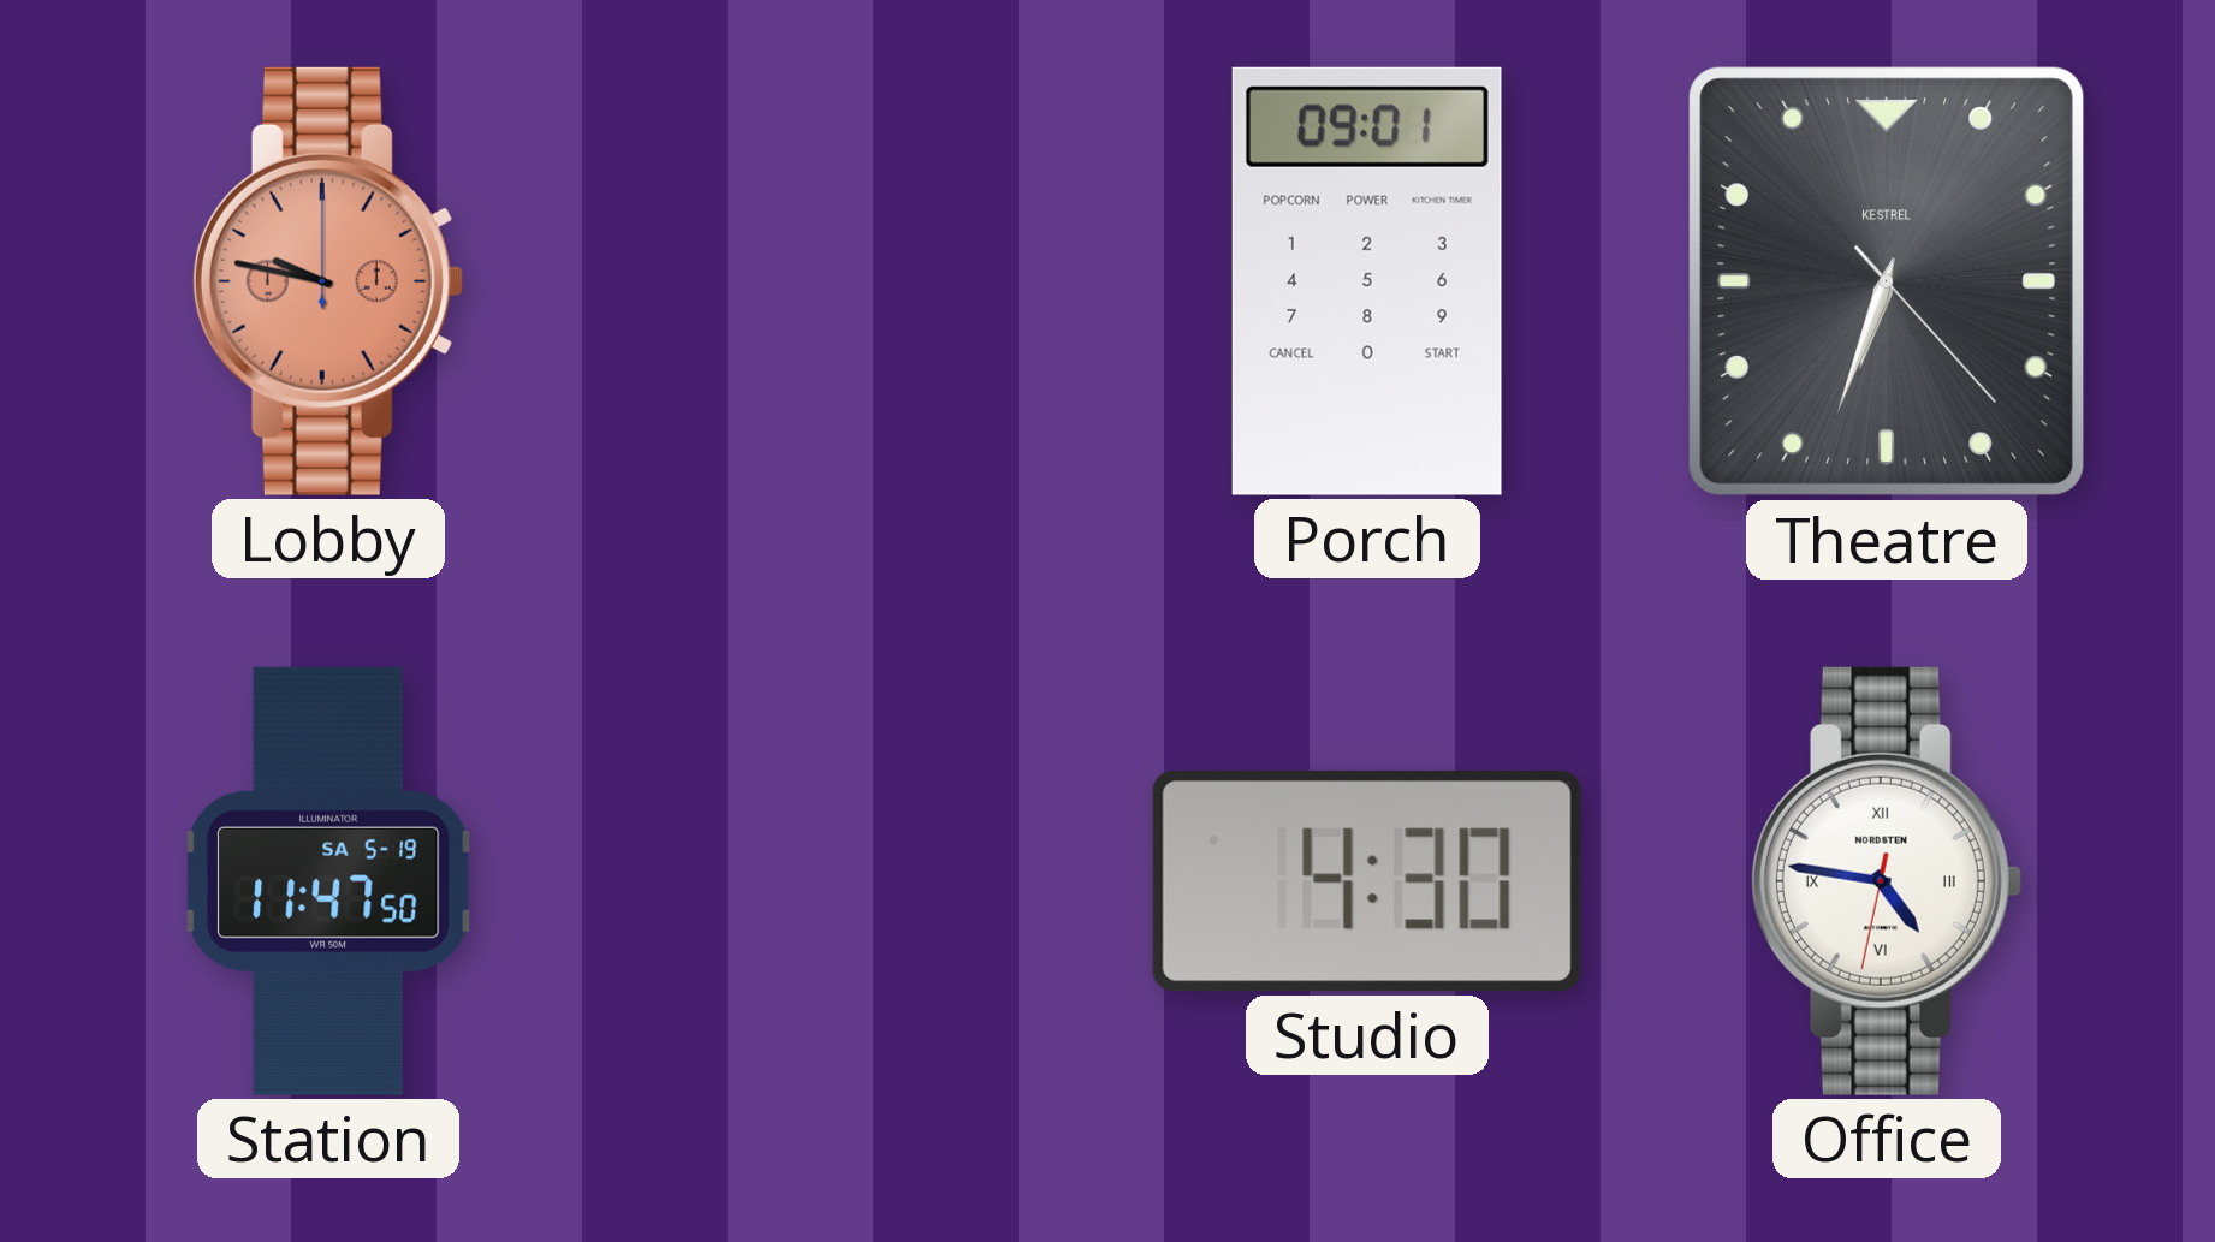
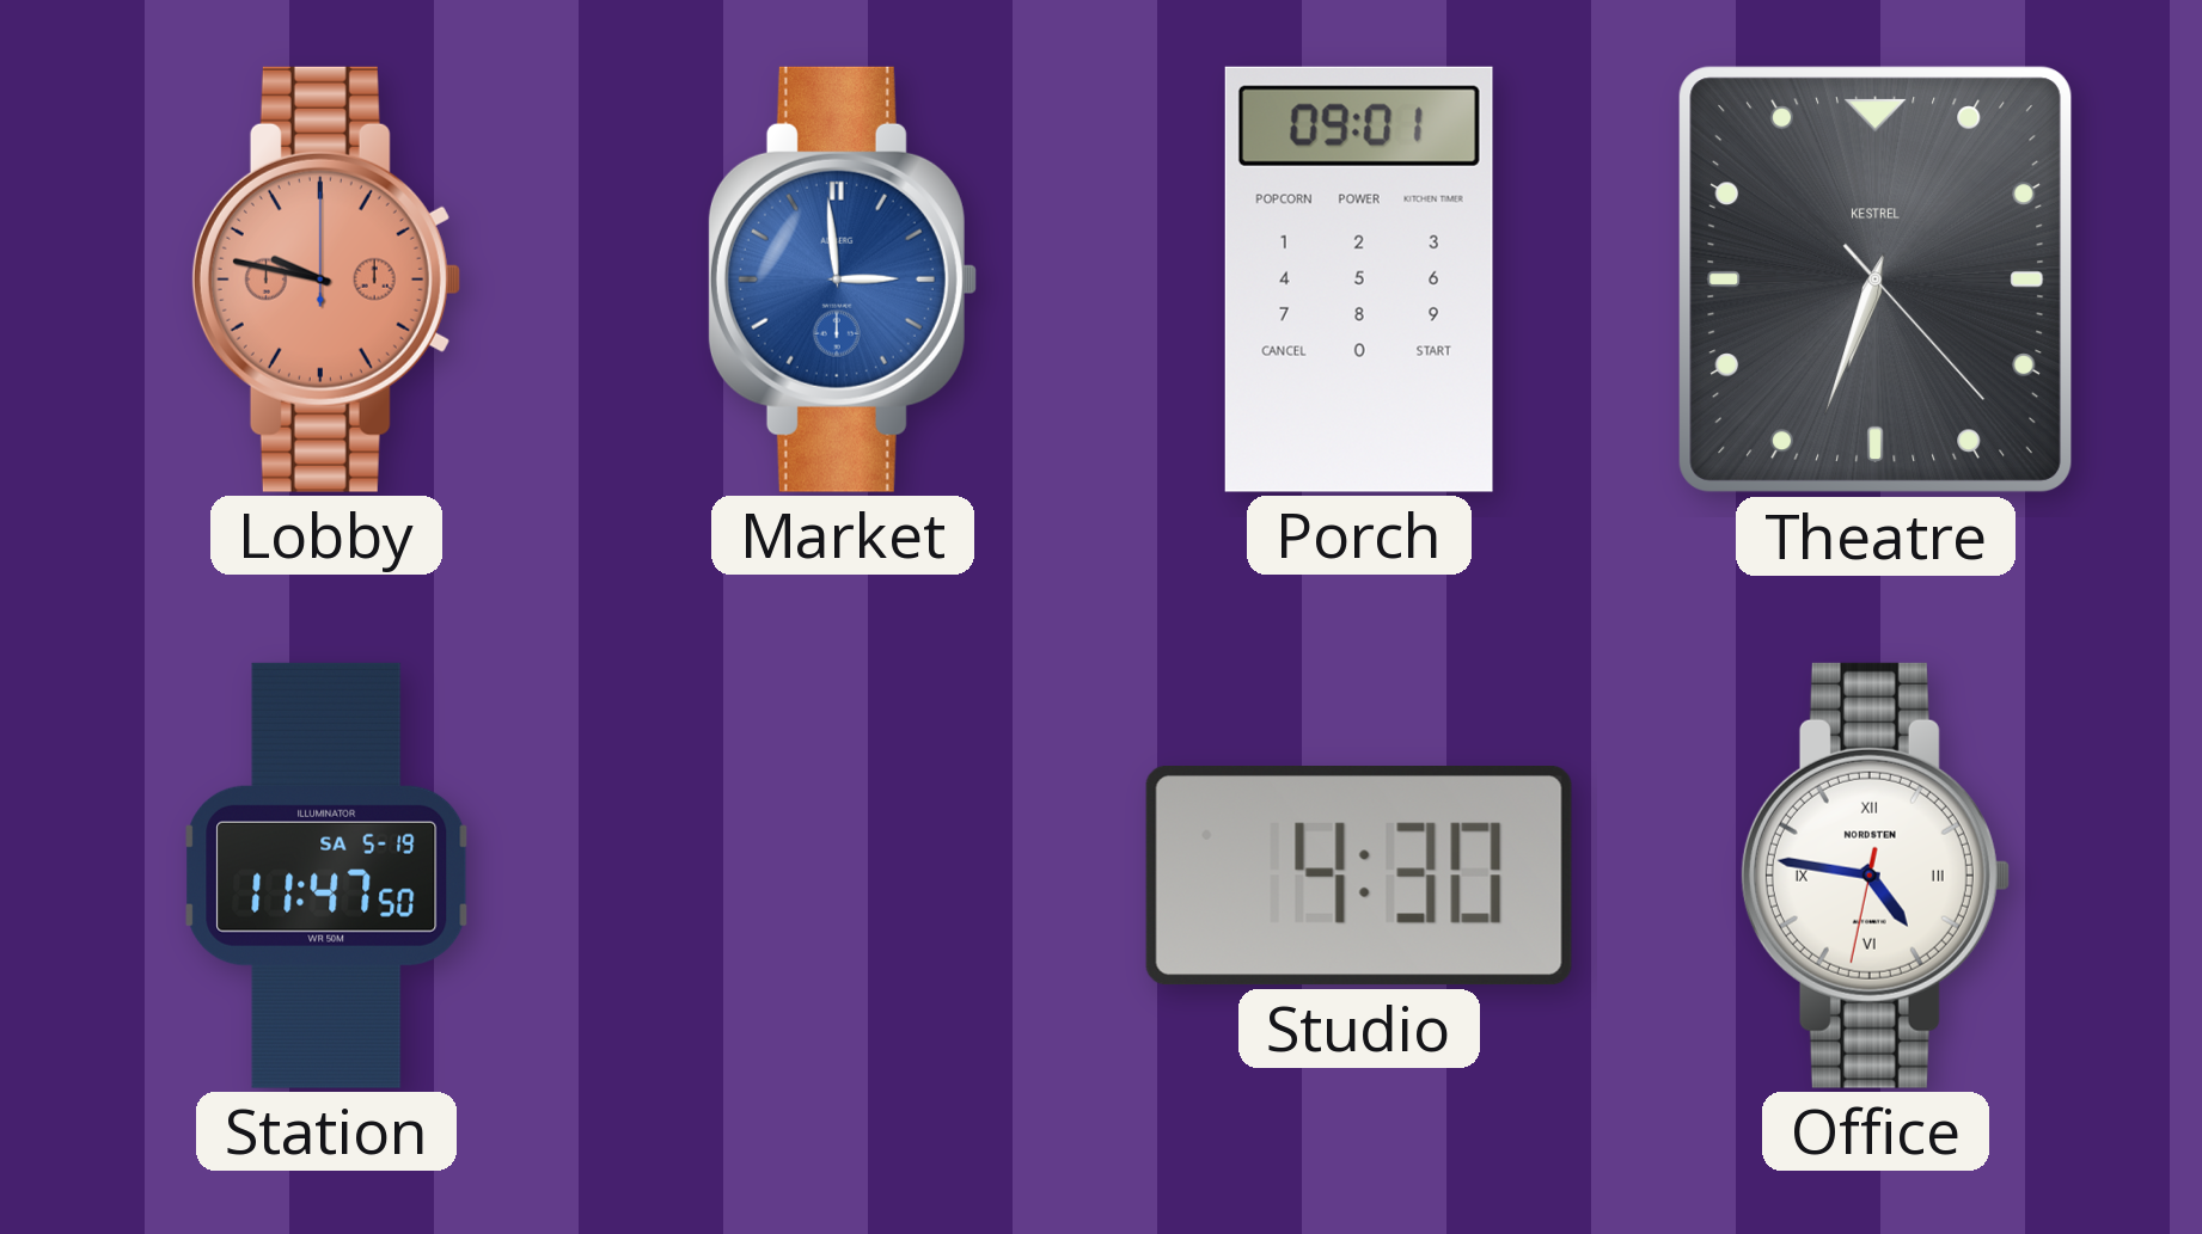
Market: none -> 2:59 (842, 280)
